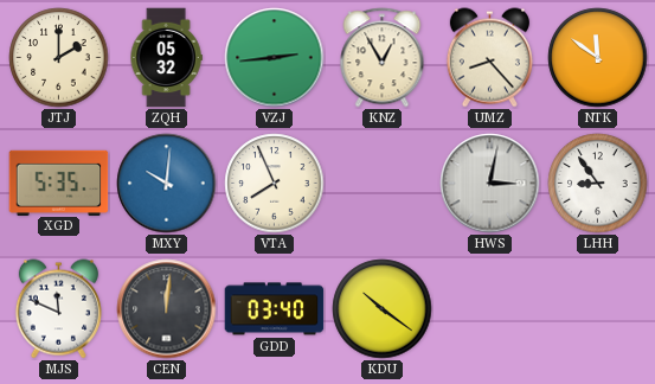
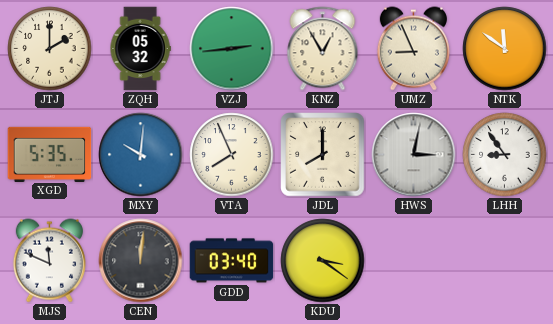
UMZ: 8:23 -> 8:56 (413, 49)
JDL: none -> 8:00 (323, 155)
KDU: 10:21 -> 3:21 (323, 261)
